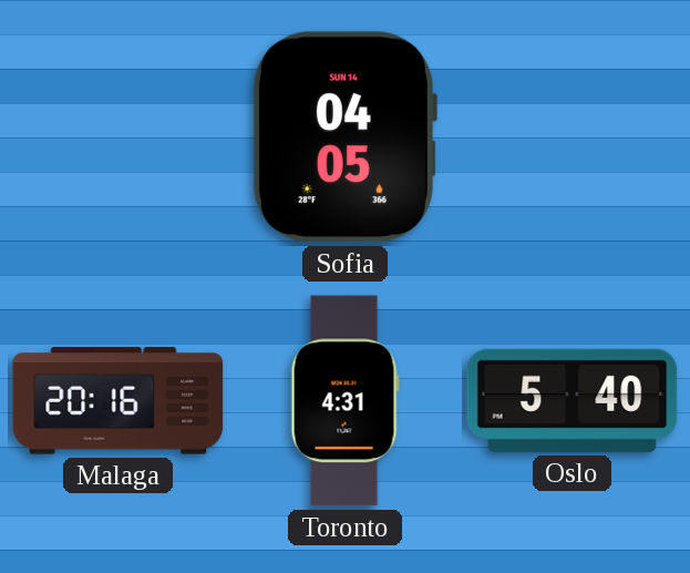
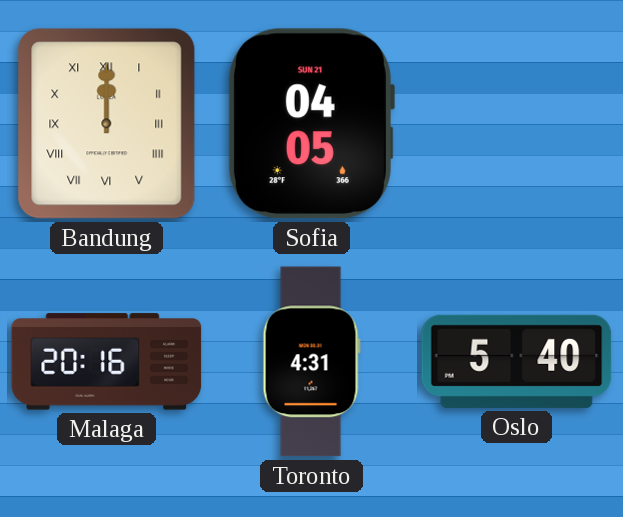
Bandung: none -> 12:00 (107, 124)
Sofia date: SUN 14 -> SUN 21 (311, 124)
